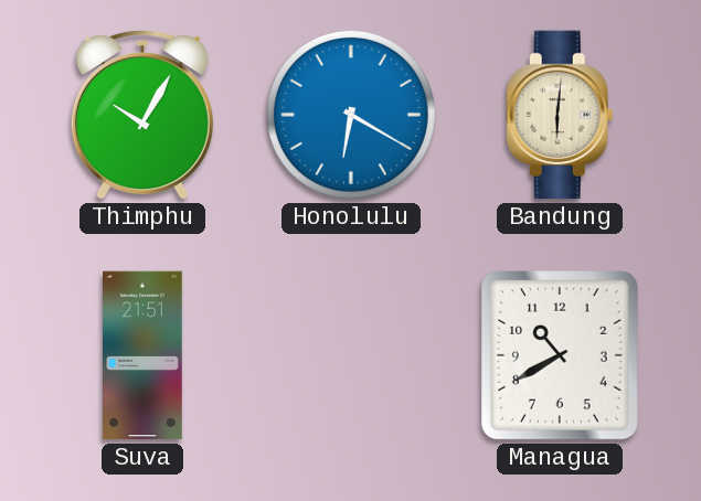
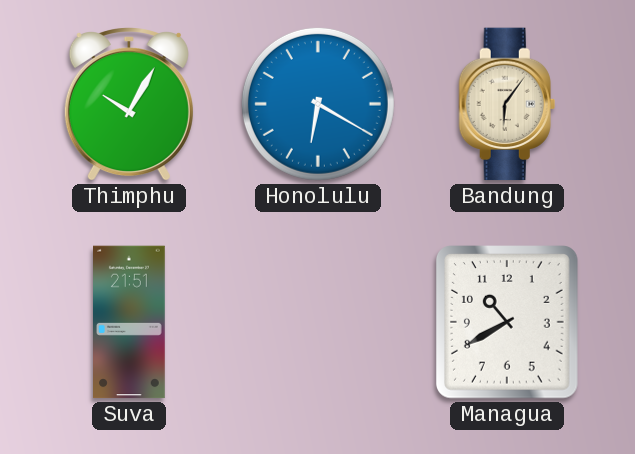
Bandung: 6:01 -> 6:06 (507, 104)
